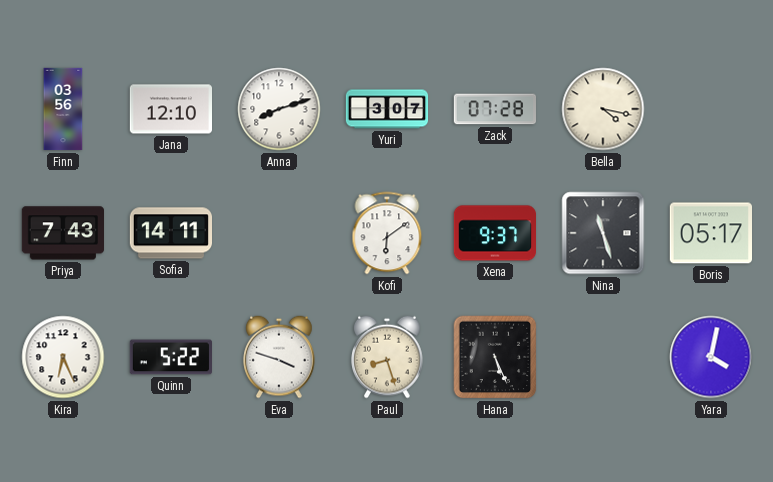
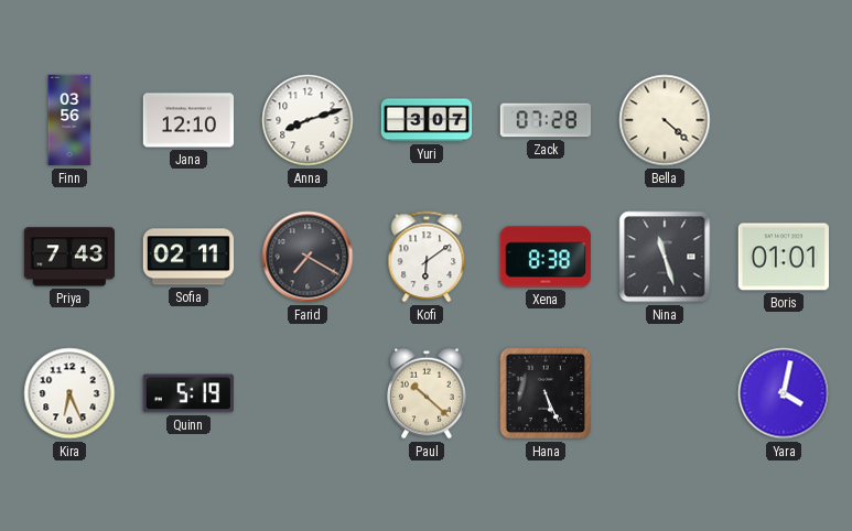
Bella: 4:17 -> 4:22 (665, 120)
Sofia: 14:11 -> 02:11 (187, 257)
Farid: none -> 7:20 (308, 257)
Xena: 9:37 -> 8:38 (544, 257)
Boris: 05:17 -> 01:01 (783, 257)
Quinn: 5:22 -> 5:19 (187, 393)
Eva: 3:48 -> none (279, 357)
Paul: 8:27 -> 10:22 (427, 393)
